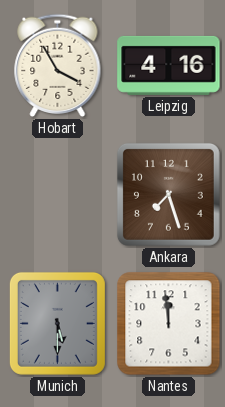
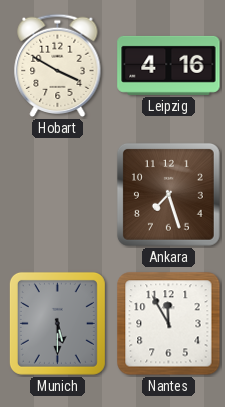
Hobart: 3:55 -> 3:50 (58, 66)
Nantes: 11:59 -> 11:55 (169, 324)
